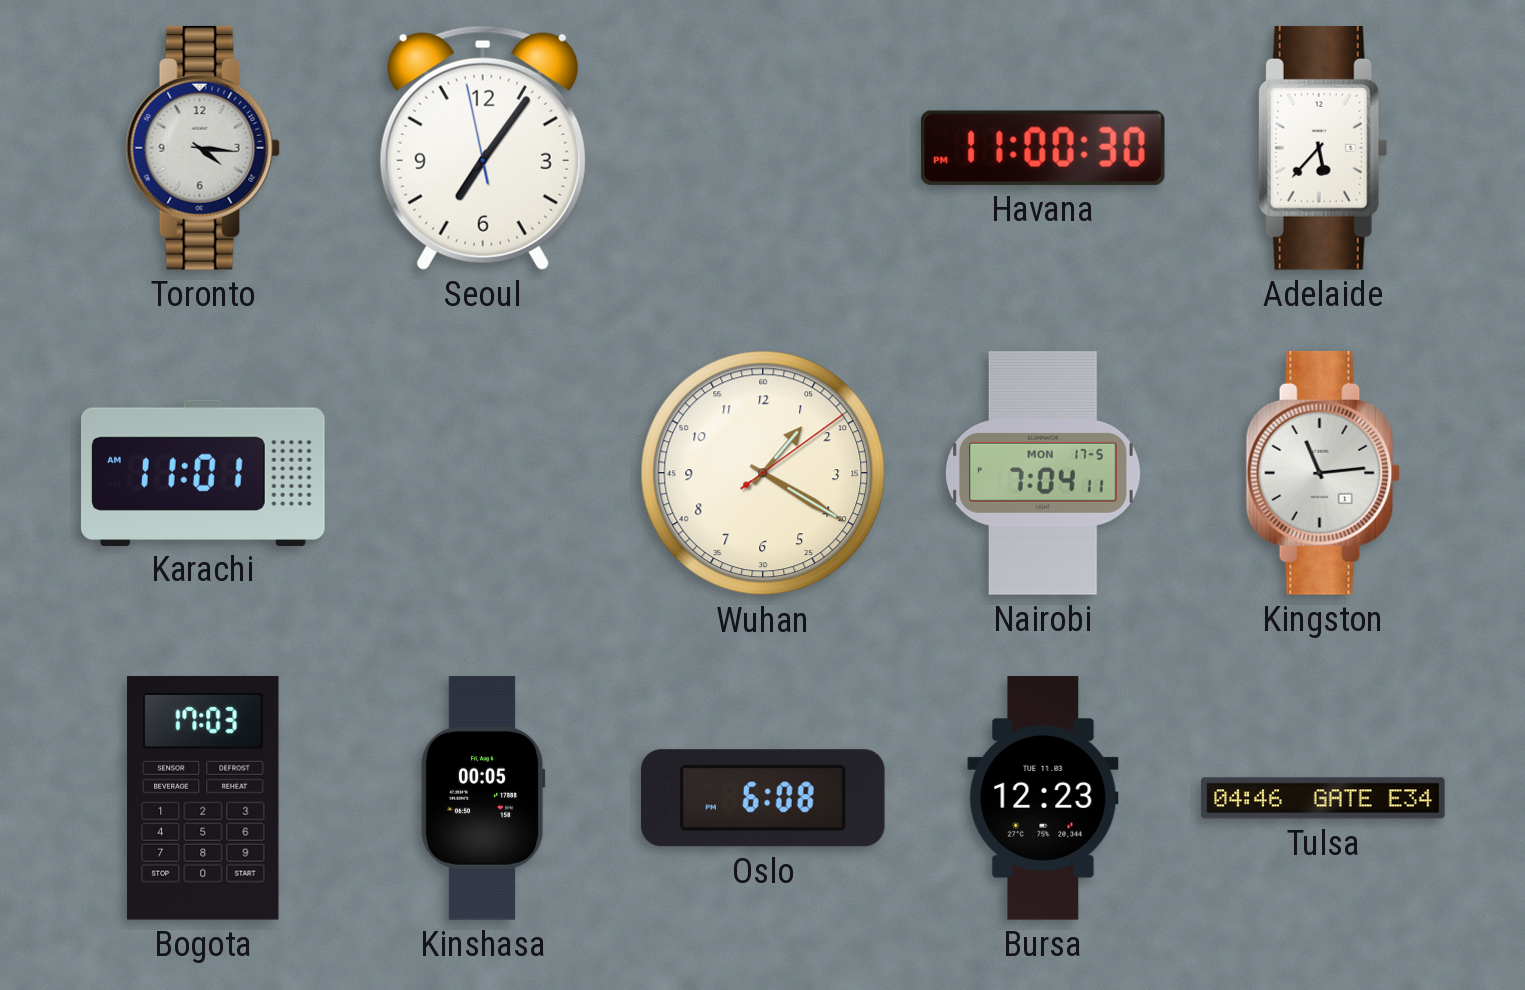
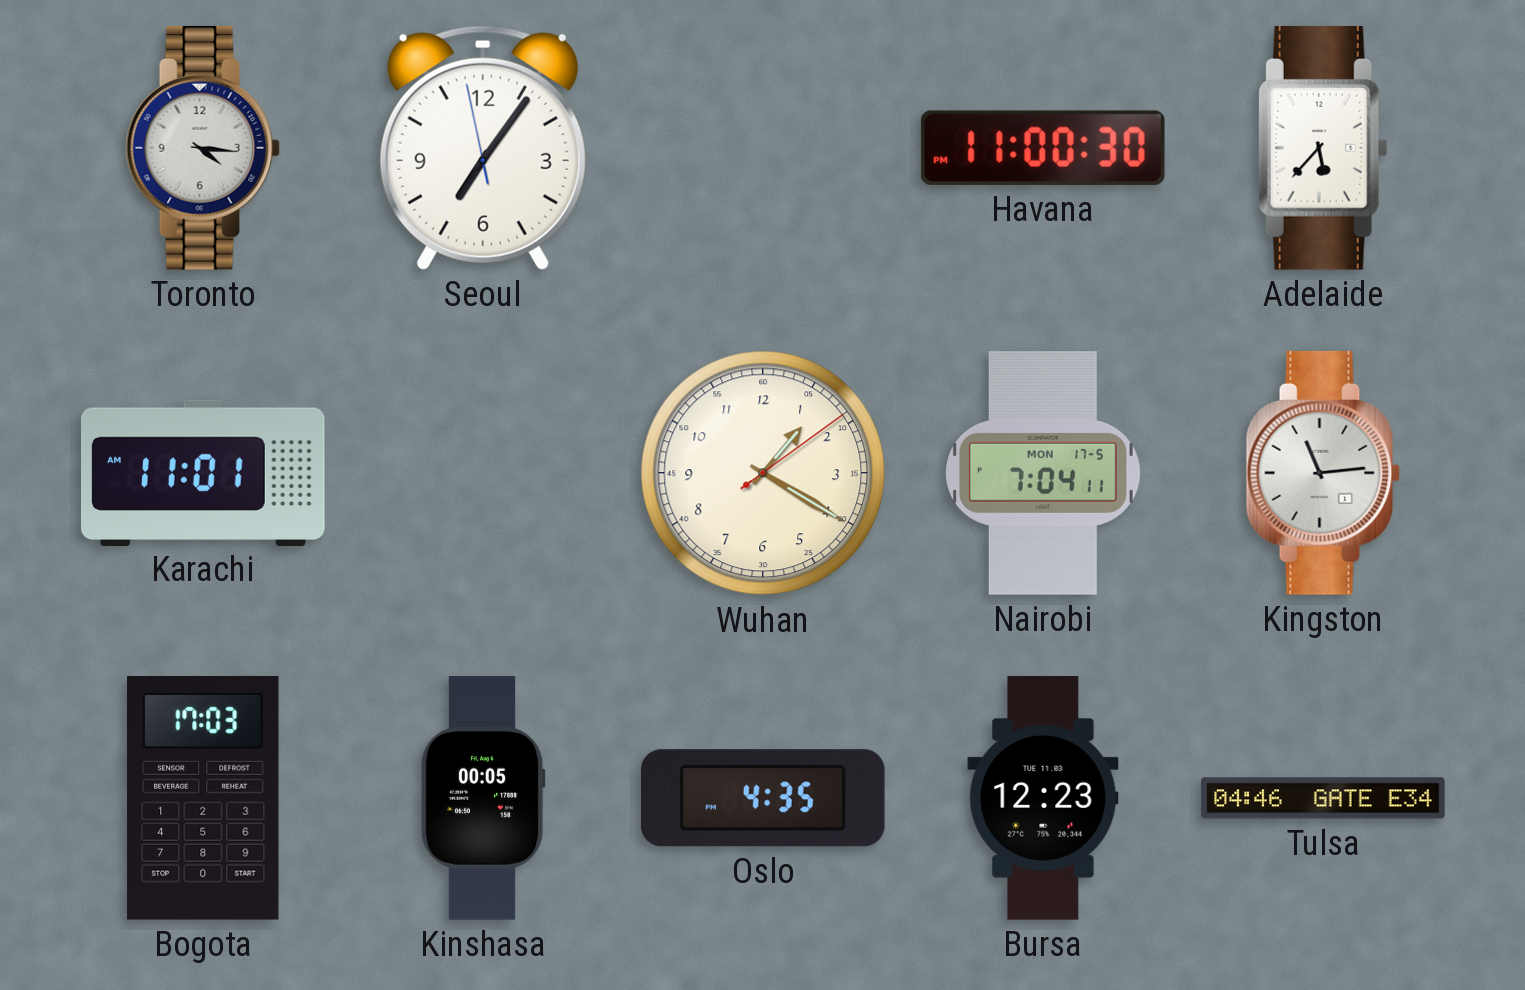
Oslo: 6:08 -> 4:35 (763, 798)
